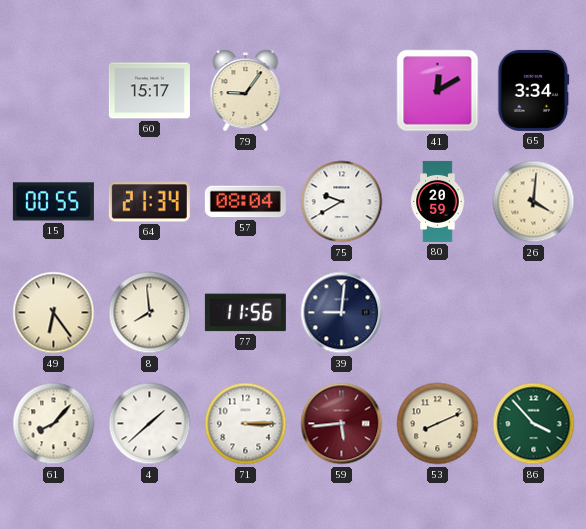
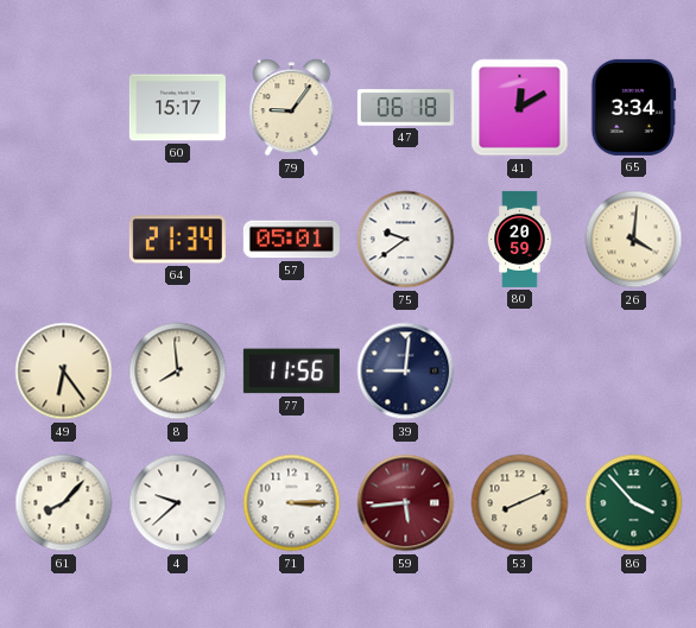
47: none -> 06:18 (405, 108)
15: 00:55 -> none (53, 202)
57: 08:04 -> 05:01 (291, 240)
75: 9:40 -> 9:39 (406, 240)
4: 1:38 -> 9:38 (178, 503)
